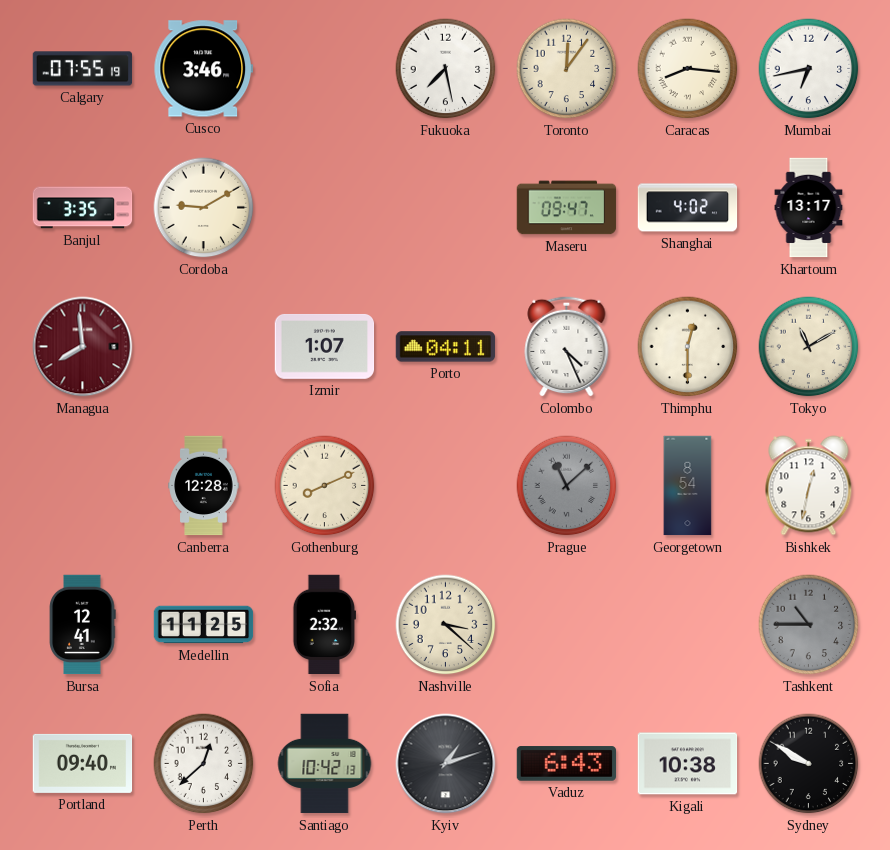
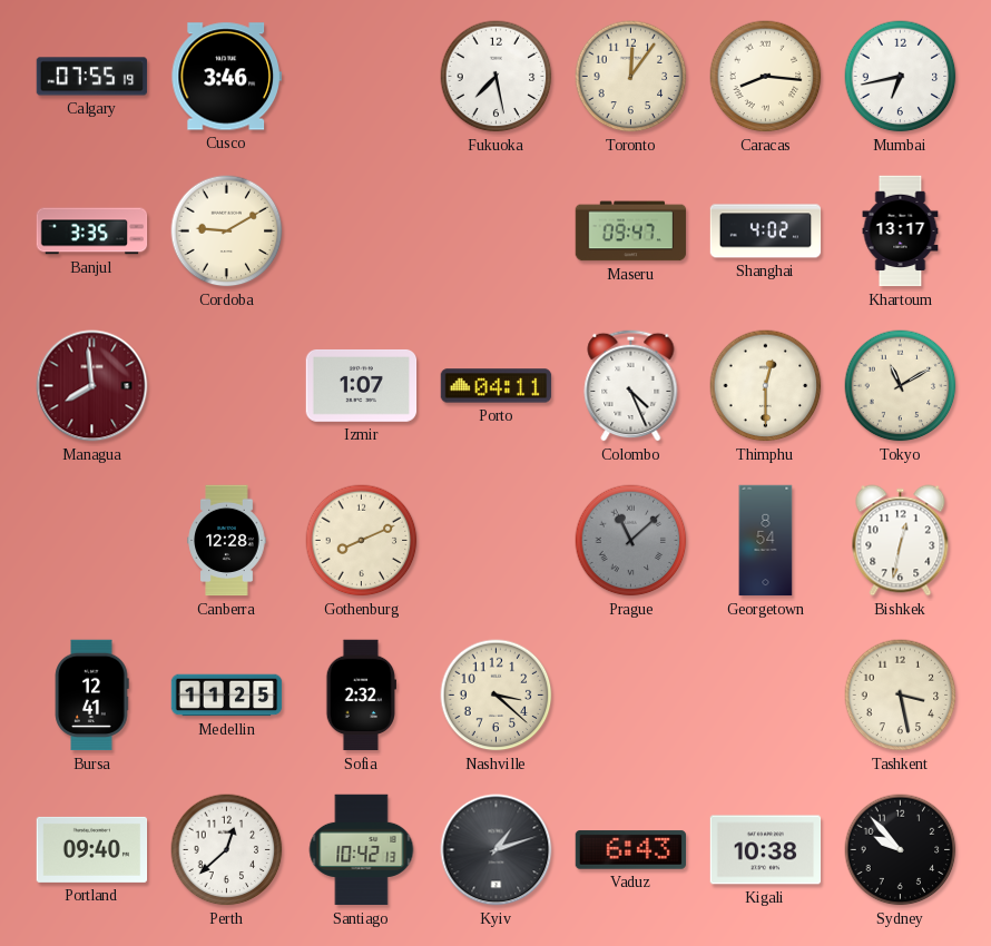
Tashkent: 10:45 -> 3:28 (901, 696)
Tashkent dial: grey -> cream (901, 696)
Sydney: 9:50 -> 9:53 (901, 850)
